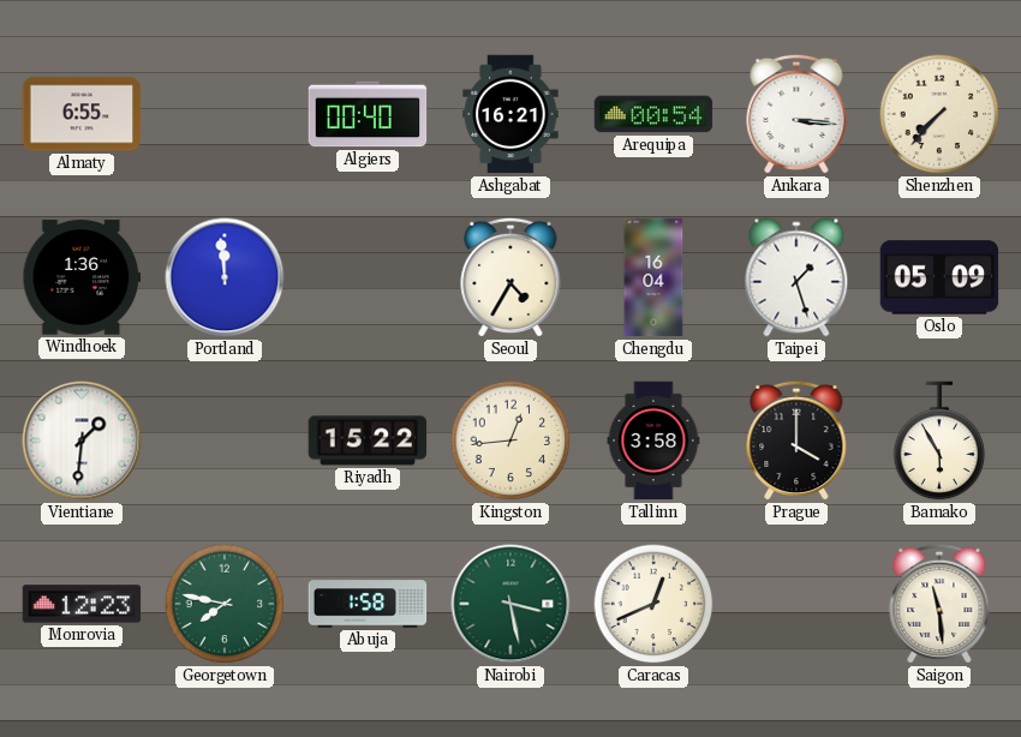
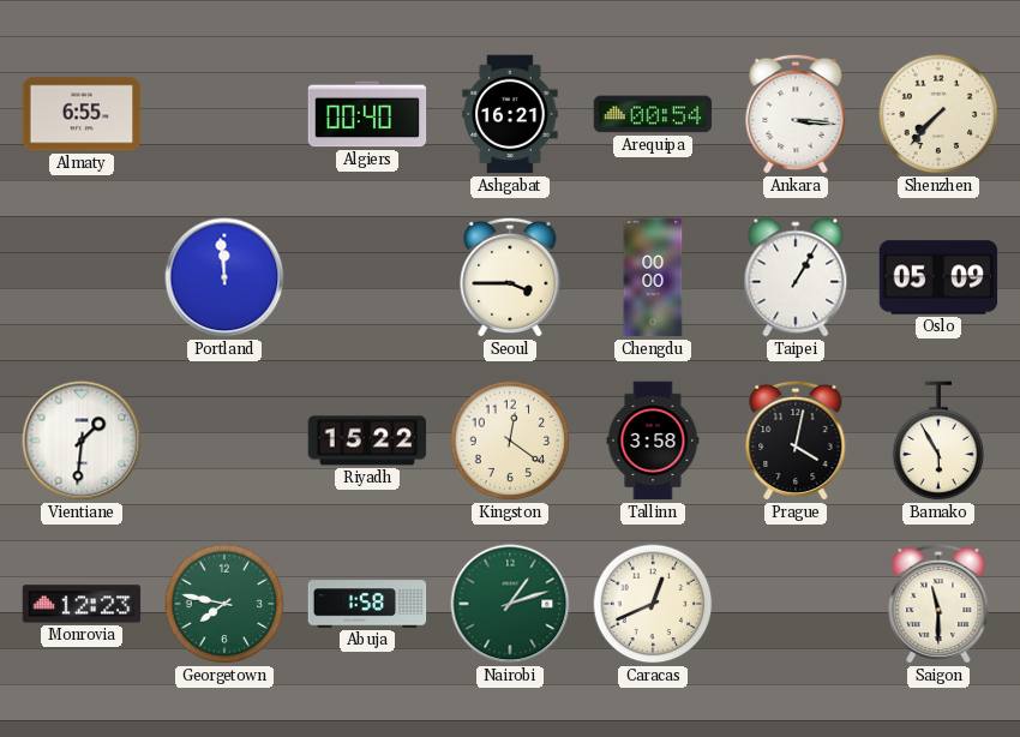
Windhoek: 1:36 -> none (82, 277)
Seoul: 4:35 -> 3:45 (510, 277)
Chengdu: 16:04 -> 00:00 (653, 277)
Taipei: 1:27 -> 1:05 (796, 277)
Kingston: 12:44 -> 12:21 (510, 441)
Prague: 4:00 -> 4:02 (796, 441)
Nairobi: 3:28 -> 1:12 (510, 604)
Saigon: 11:29 -> 11:30 (938, 604)
